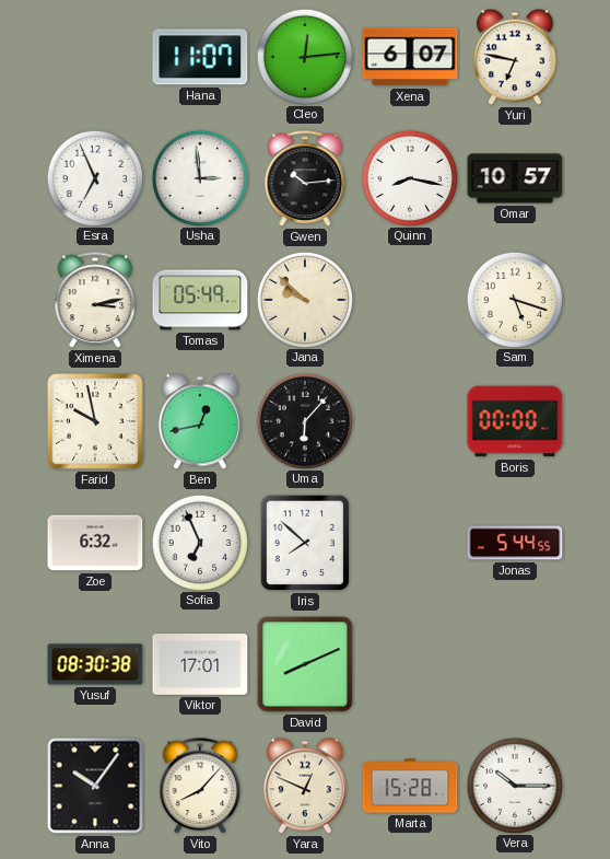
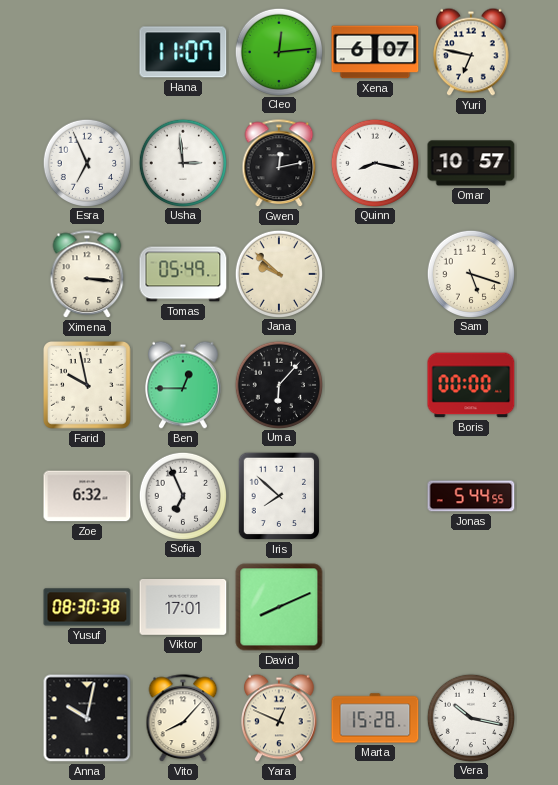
Gwen: 10:14 -> 12:13 (279, 164)
Ximena: 3:13 -> 3:16 (87, 275)
Ben: 12:43 -> 12:45 (183, 385)
Anna: 10:06 -> 10:02 (87, 718)
Vera: 10:15 -> 10:17 (470, 717)
